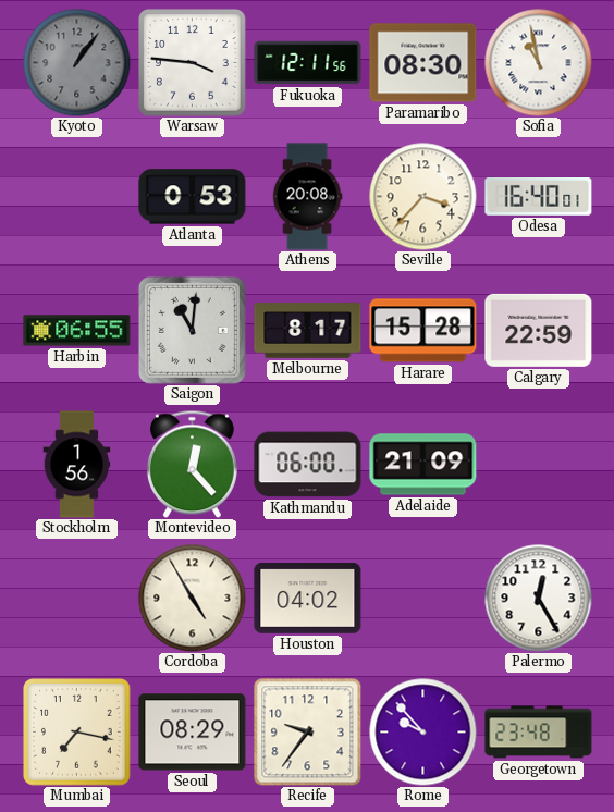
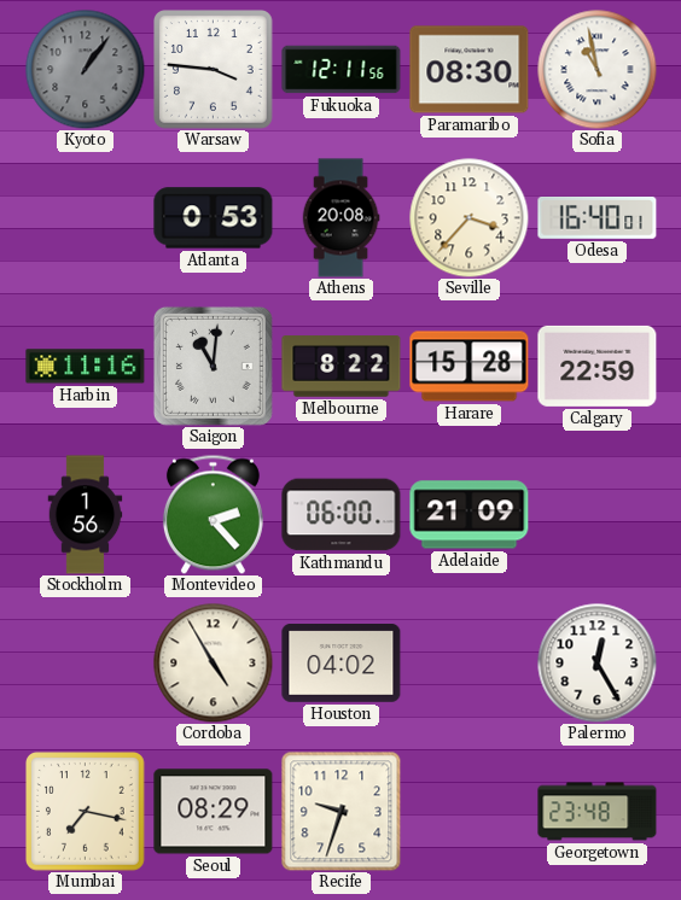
Harbin: 06:55 -> 11:16 (86, 367)
Melbourne: 8:17 -> 8:22 (342, 367)
Montevideo: 12:23 -> 2:23 (213, 514)
Recife: 9:36 -> 9:33 (342, 812)
Rome: 9:53 -> none (423, 733)
